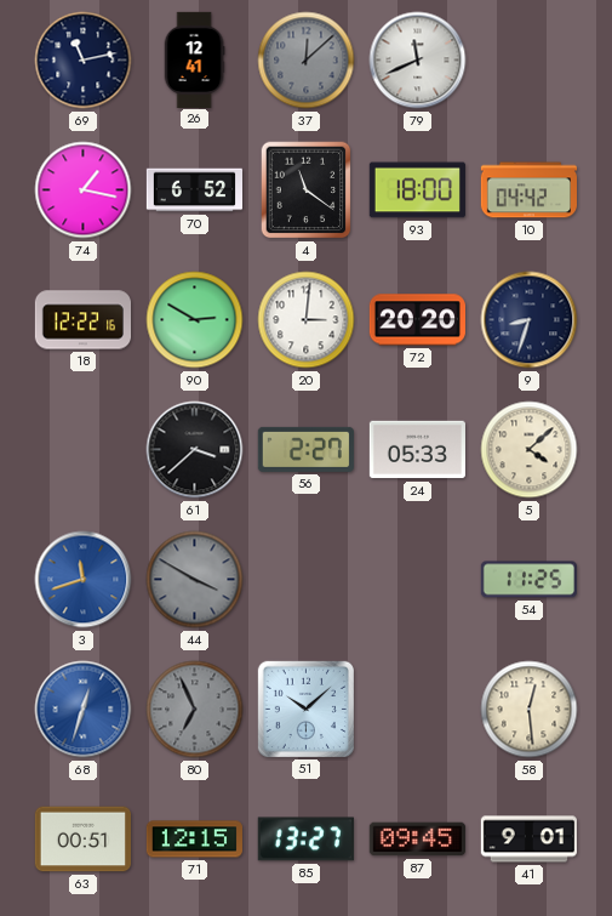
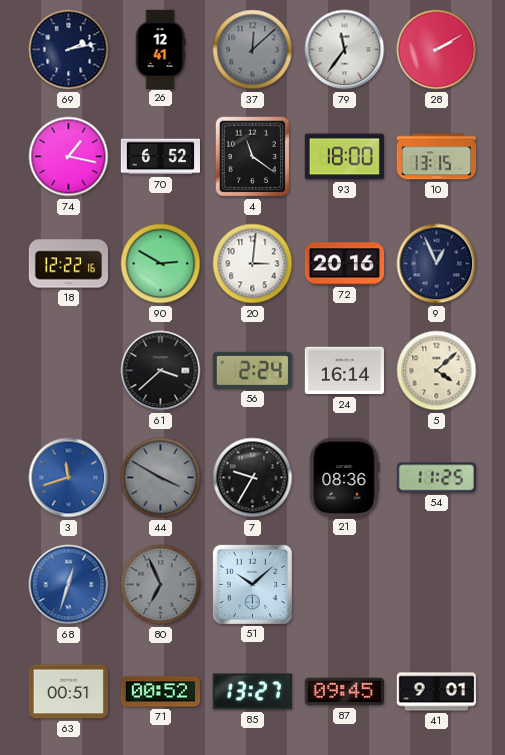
69: 11:13 -> 2:13 (69, 50)
79: 11:41 -> 11:36 (345, 50)
28: none -> 2:10 (437, 50)
10: 04:42 -> 13:15 (436, 157)
72: 20:20 -> 20:16 (344, 264)
9: 8:33 -> 12:56 (437, 264)
56: 2:27 -> 2:24 (252, 370)
24: 05:33 -> 16:14 (344, 371)
7: none -> 9:35 (253, 478)
21: none -> 08:36 (345, 477)
58: 12:29 -> none (530, 710)
71: 12:15 -> 00:52 (160, 692)
